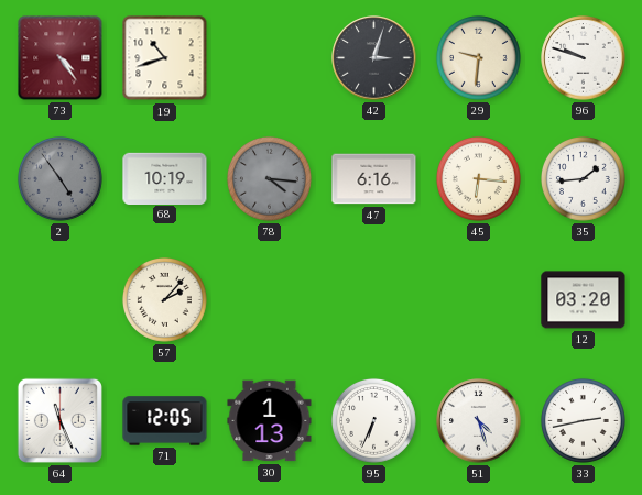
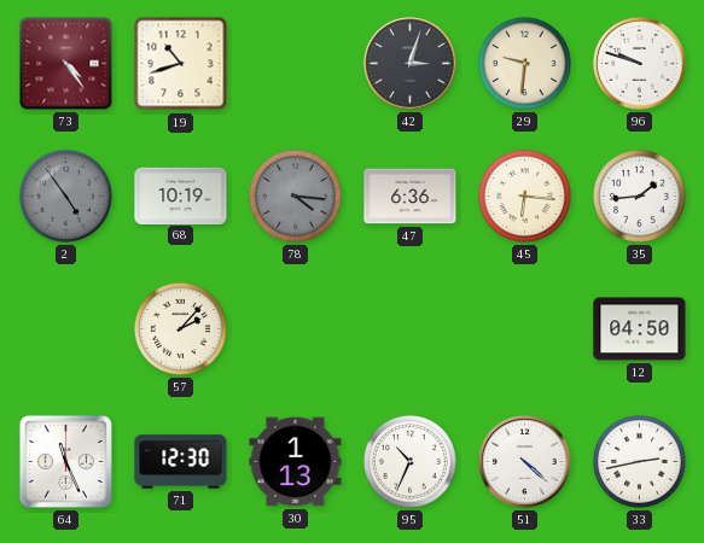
47: 6:16 -> 6:36 (411, 197)
12: 03:20 -> 04:50 (640, 329)
71: 12:05 -> 12:30 (181, 462)
95: 6:34 -> 10:34 (409, 461)
51: 4:27 -> 4:22 (525, 462)
